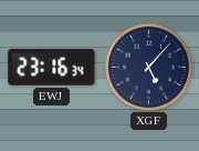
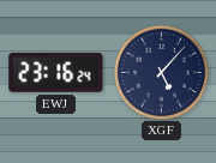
EWJ: 23:16:34 -> 23:16:24 (56, 73)
